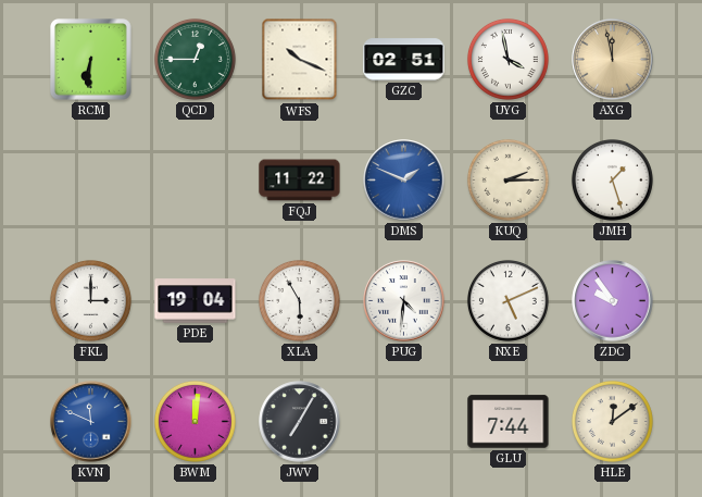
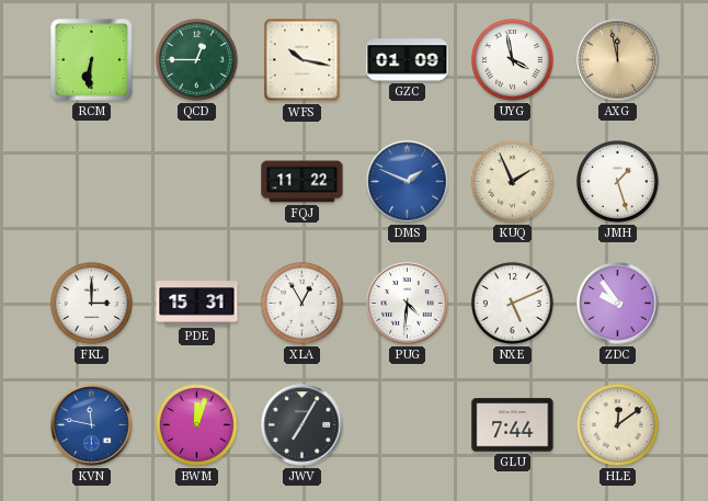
WFS: 10:19 -> 10:17 (302, 60)
GZC: 02:51 -> 01:09 (408, 60)
KUQ: 2:15 -> 1:56 (512, 181)
PDE: 19:04 -> 15:31 (197, 304)
XLA: 5:55 -> 12:55 (301, 303)
KVN: 11:49 -> 11:47 (92, 425)
BWM: 12:01 -> 12:03 (196, 424)
